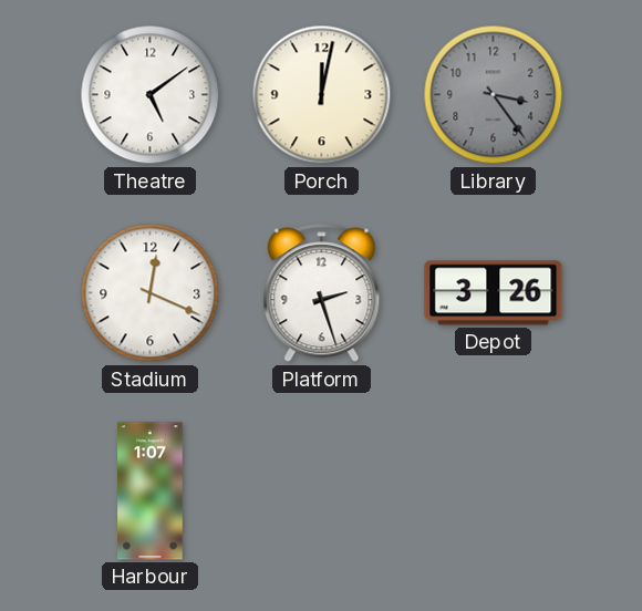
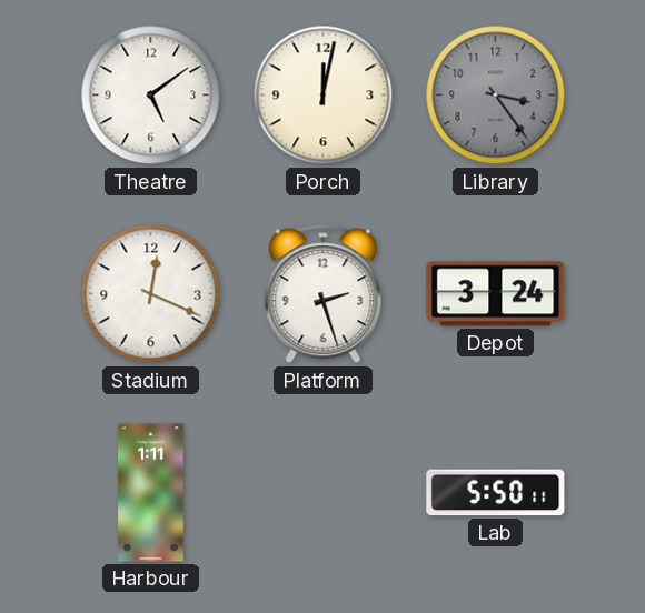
Depot: 3:26 -> 3:24 (496, 294)
Harbour: 1:07 -> 1:11 (151, 493)
Lab: none -> 5:50 (496, 493)
